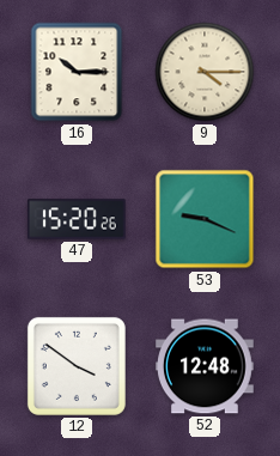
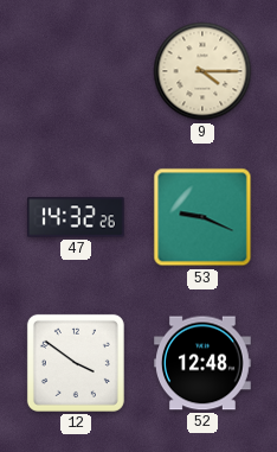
16: 10:15 -> none (77, 72)
47: 15:20 -> 14:32 (76, 217)
